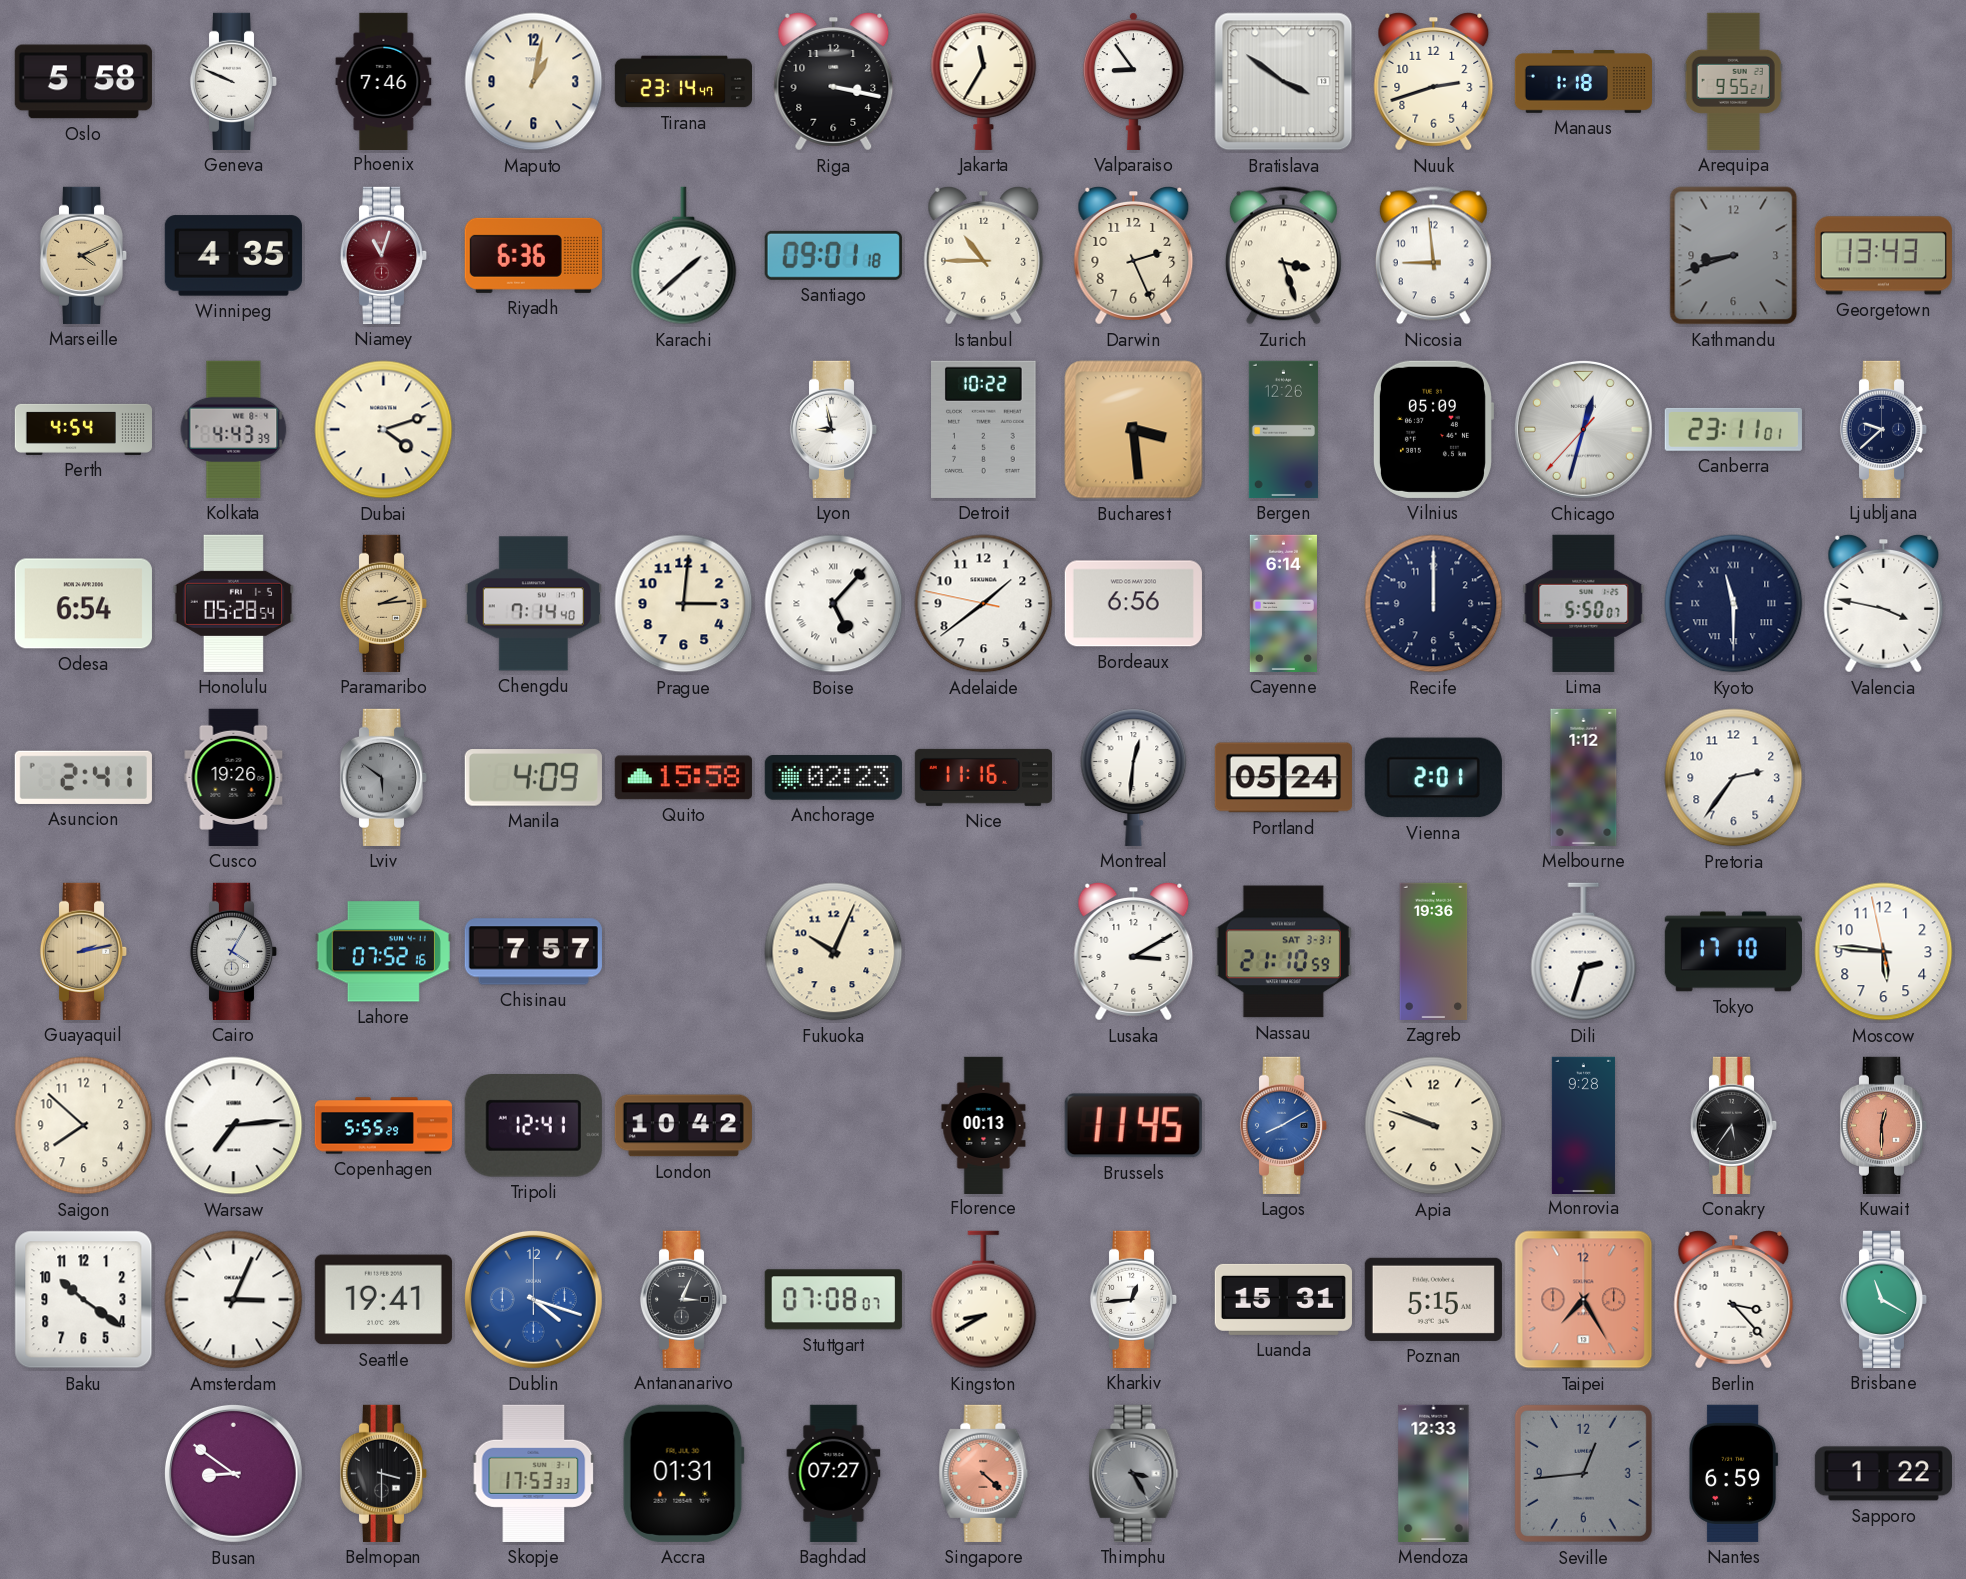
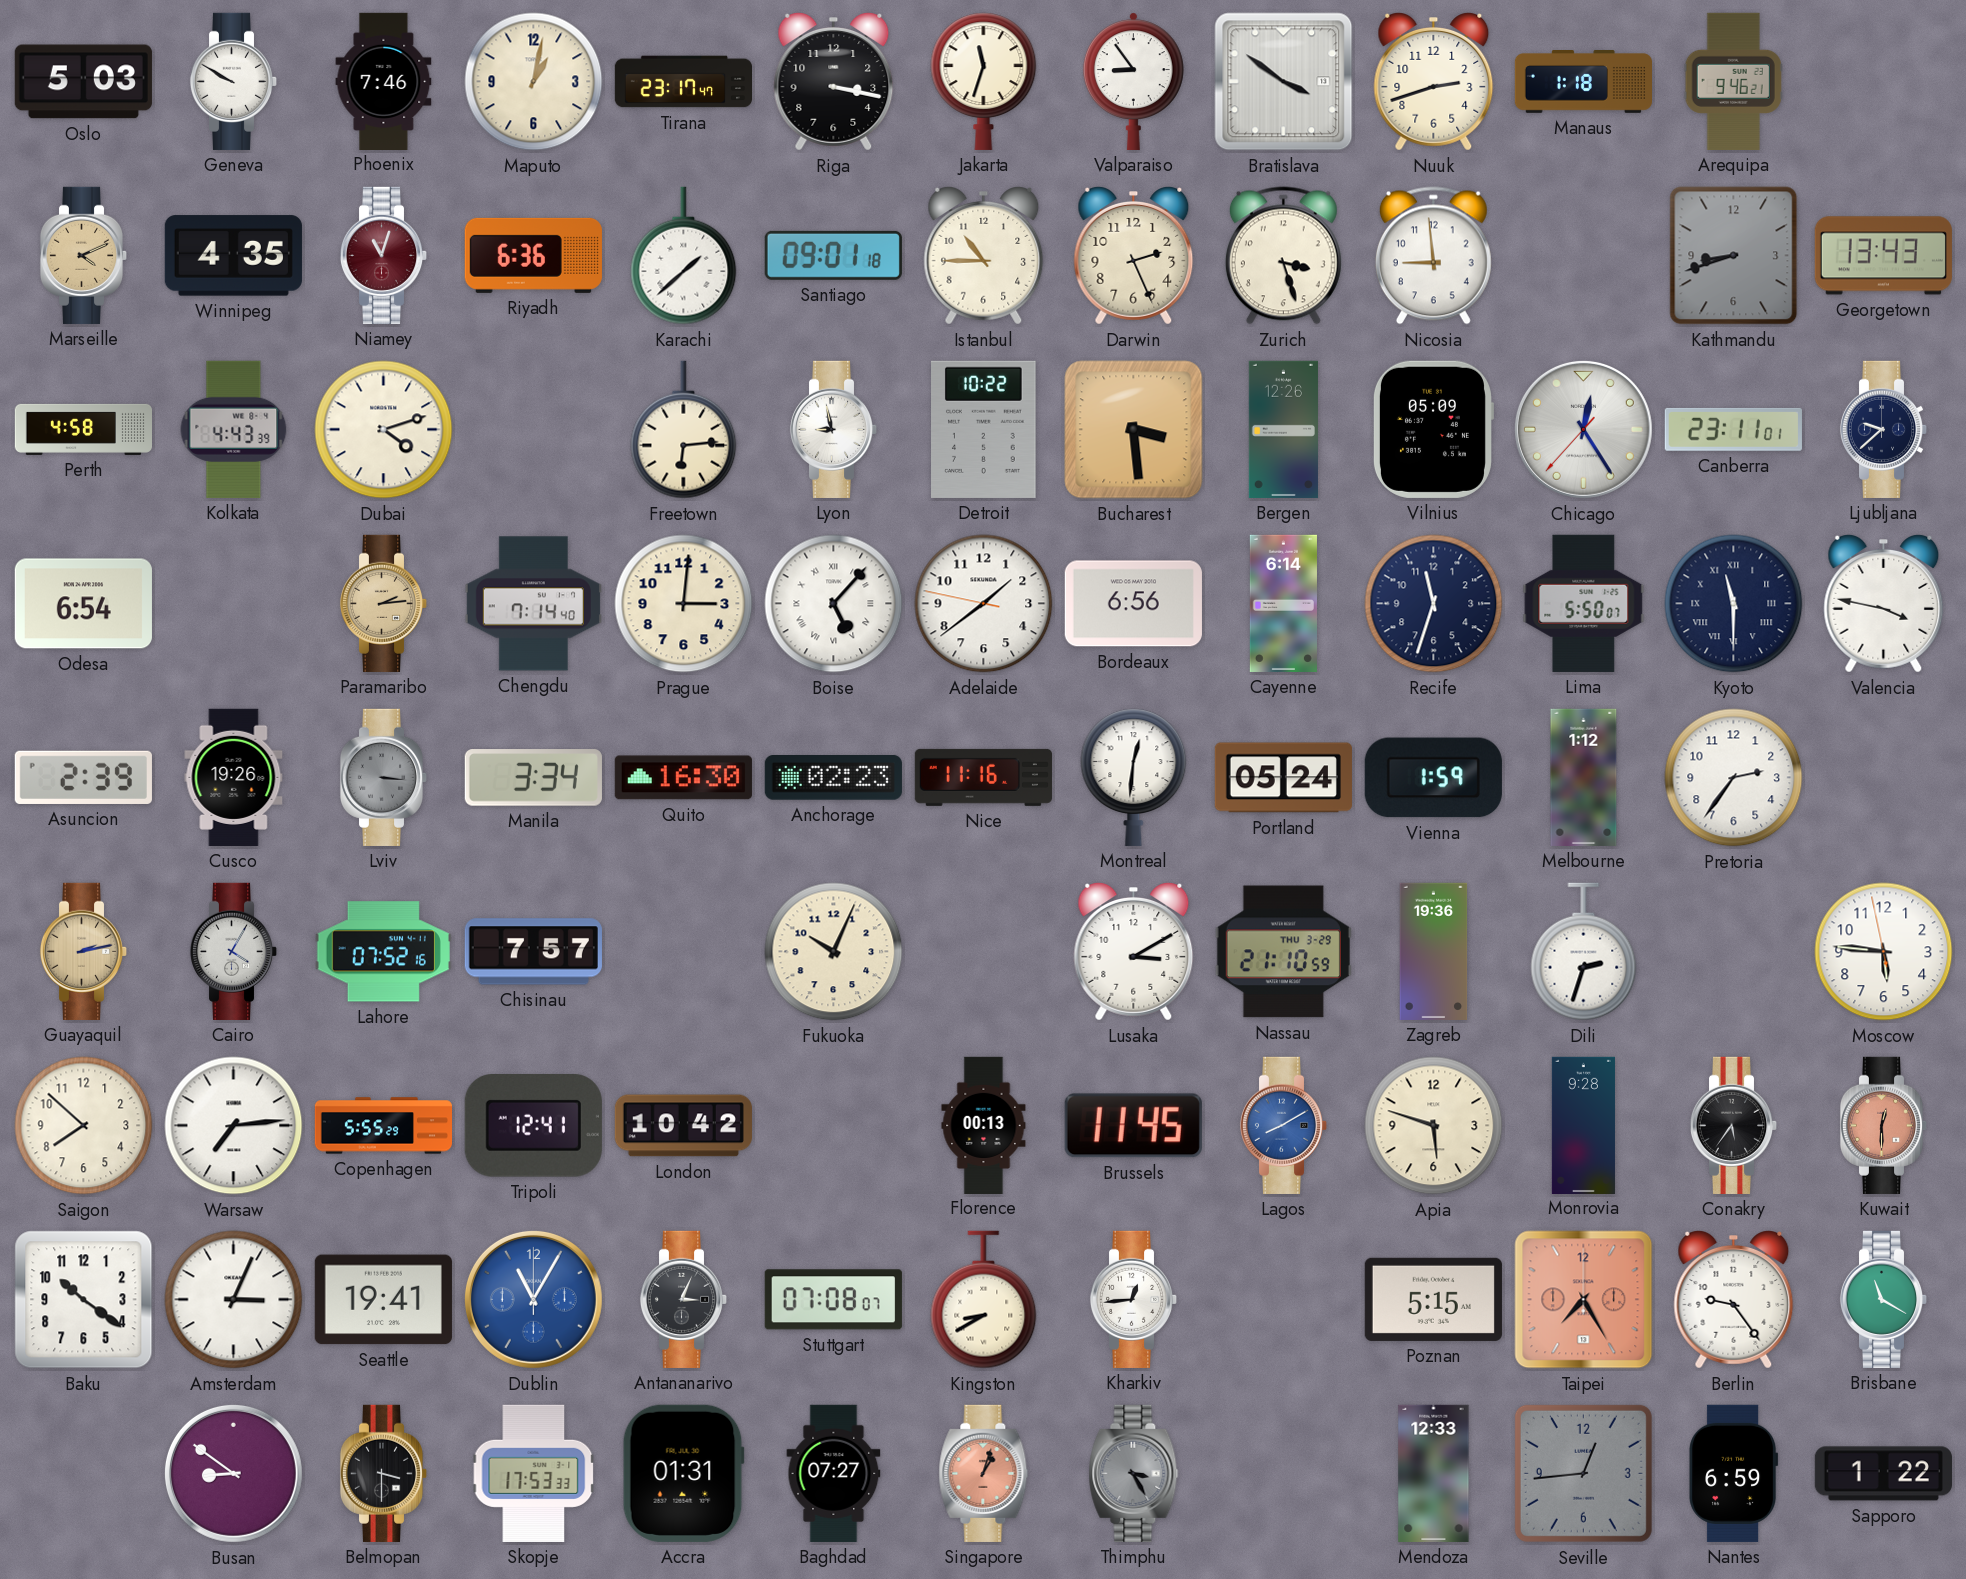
Oslo: 5:58 -> 5:03 (83, 82)
Geneva: 9:49 -> 9:50 (234, 81)
Tirana: 23:14 -> 23:17 (683, 82)
Jakarta: 11:35 -> 11:33 (984, 81)
Arequipa: 9:55 -> 9:46 (1733, 81)
Perth: 4:54 -> 4:58 (83, 429)
Freetown: none -> 6:14 (684, 430)
Chicago: 12:32 -> 12:24 (1583, 429)
Honolulu: 05:28 -> none (234, 603)
Recife: 12:00 -> 11:33 (1434, 604)
Asuncion: 2:41 -> 2:39 (83, 777)
Lviv: 5:51 -> 3:16 (384, 777)
Manila: 4:09 -> 3:34 (533, 778)
Quito: 15:58 -> 16:30 (683, 778)
Vienna: 2:01 -> 1:59 (1433, 778)
Nassau date: SAT 3-31 -> THU 3-29 (1283, 952)
Tokyo: 17:10 -> none (1733, 952)
Apia: 9:48 -> 5:48 (1434, 1126)
Dublin: 4:18 -> 11:05 (533, 1299)
Luanda: 15:31 -> none (1283, 1299)
Berlin: 3:23 -> 9:24 (1734, 1300)
Singapore: 4:22 -> 1:03 (984, 1473)
